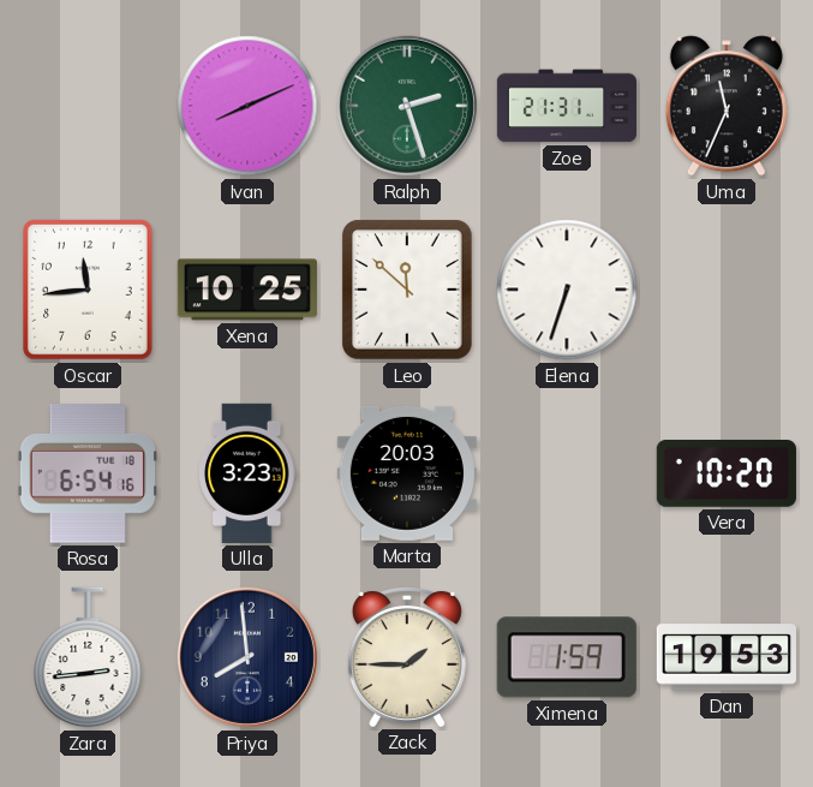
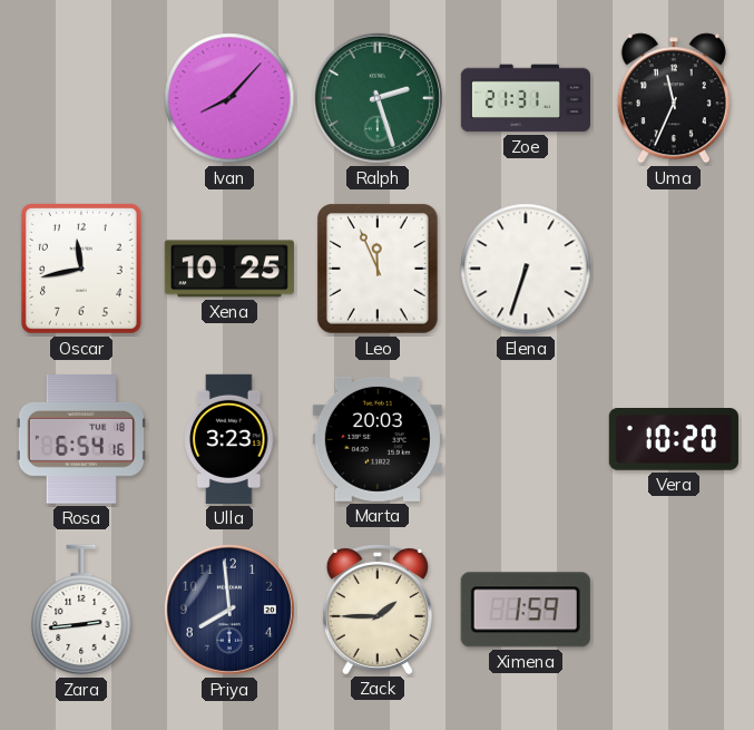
Ivan: 8:11 -> 8:07 (229, 98)
Oscar: 11:44 -> 11:43 (82, 270)
Leo: 11:52 -> 11:56 (379, 269)
Dan: 19:53 -> none (725, 657)
